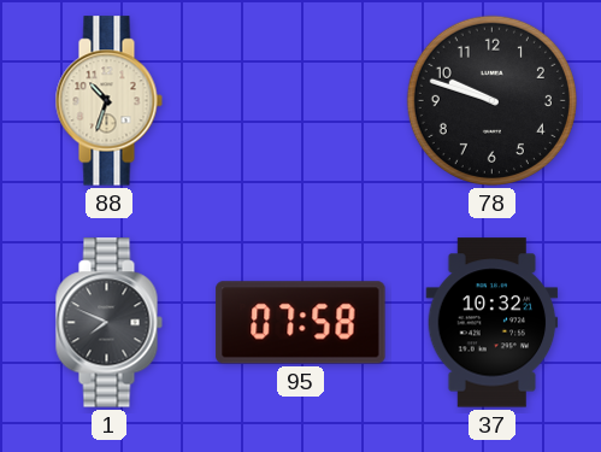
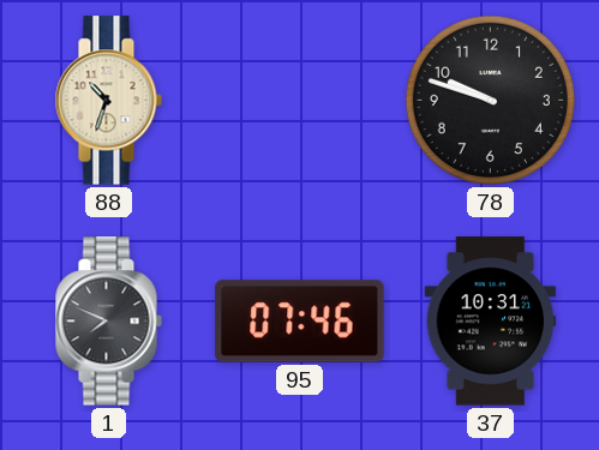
95: 07:58 -> 07:46 (300, 322)
37: 10:32 -> 10:31 (491, 322)
